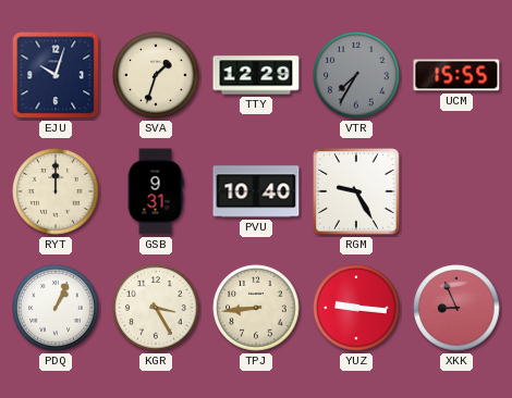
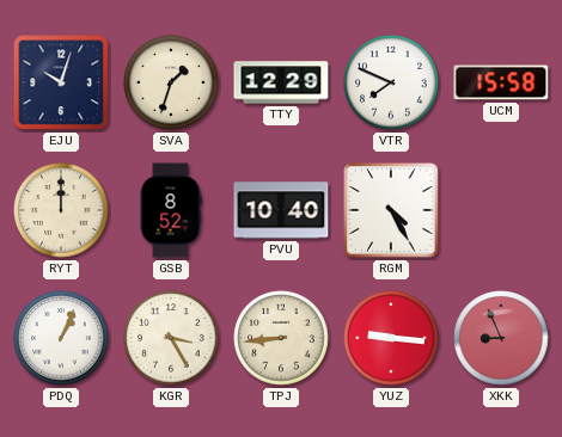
VTR: 7:35 -> 7:49 (391, 82)
VTR dial: grey -> white (391, 82)
UCM: 15:55 -> 15:58 (501, 82)
GSB: 9:31 -> 8:52 (171, 210)
RGM: 9:25 -> 4:25 (391, 210)
